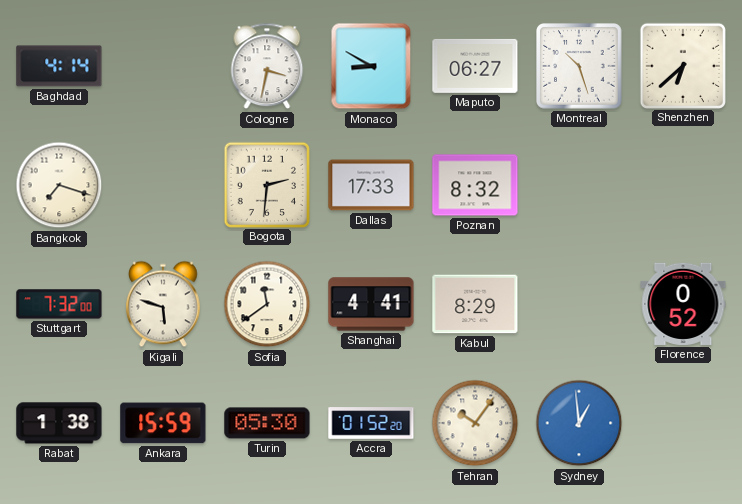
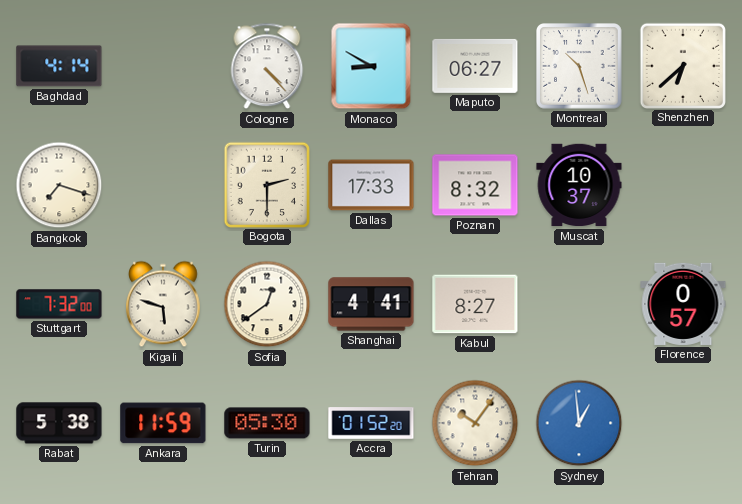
Cologne: 3:32 -> 4:23 (267, 66)
Bogota: 2:31 -> 2:30 (266, 184)
Muscat: none -> 10:37 (579, 185)
Sofia: 11:39 -> 12:39 (267, 304)
Kabul: 8:29 -> 8:27 (475, 304)
Florence: 0:52 -> 0:57 (683, 304)
Rabat: 1:38 -> 5:38 (59, 423)
Ankara: 15:59 -> 11:59 (163, 423)
